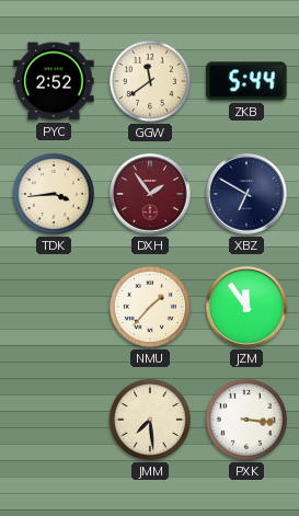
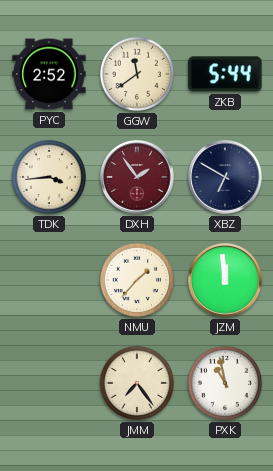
JZM: 11:54 -> 11:59 (225, 280)
JMM: 7:29 -> 7:24 (137, 383)
PXK: 3:16 -> 10:58 (225, 383)
